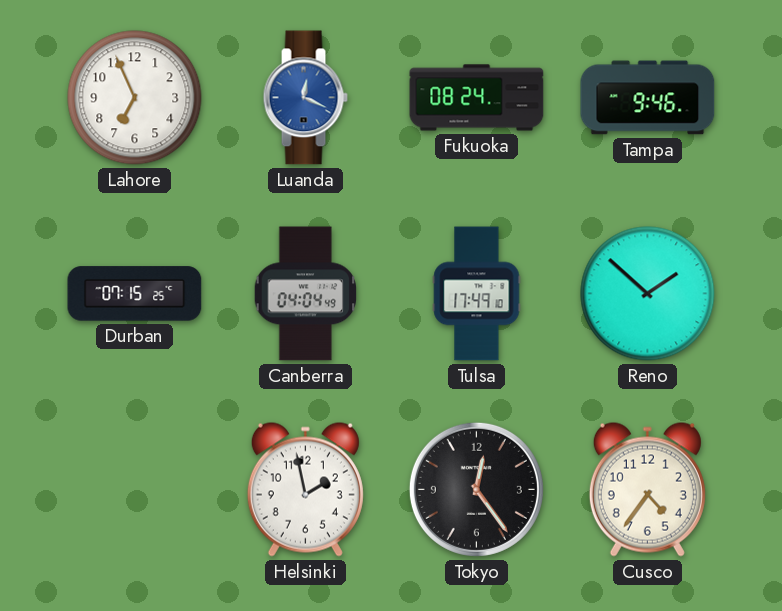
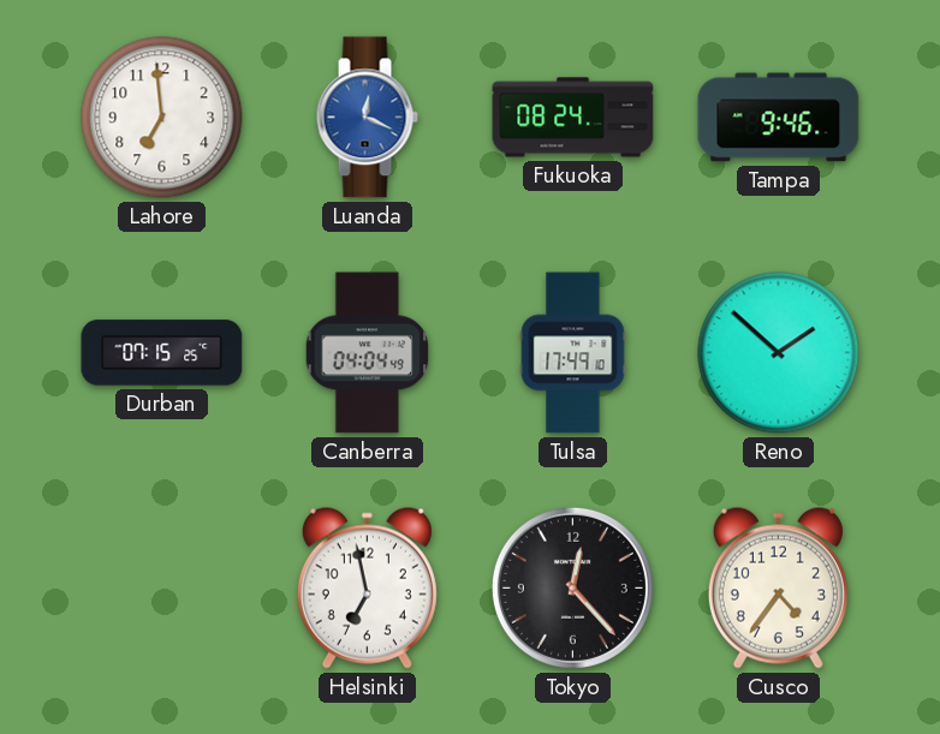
Lahore: 6:56 -> 6:59 (162, 118)
Helsinki: 1:58 -> 6:58 (367, 587)
Tokyo: 12:24 -> 12:23 (572, 587)
